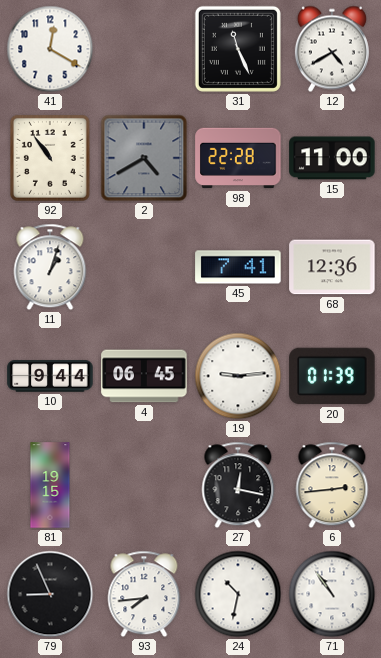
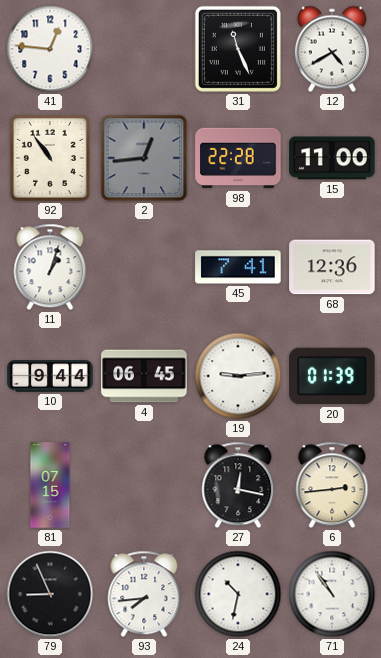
41: 12:20 -> 12:46 (50, 49)
2: 4:40 -> 12:44 (144, 158)
81: 19:15 -> 07:15 (50, 485)
